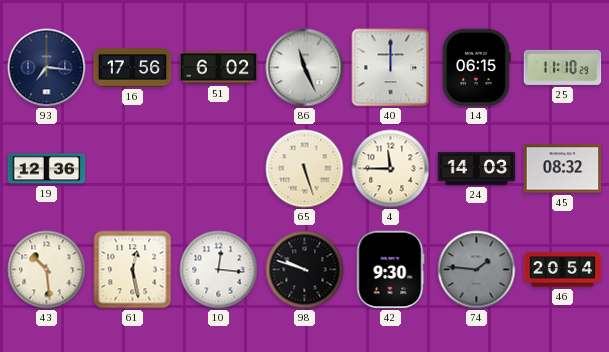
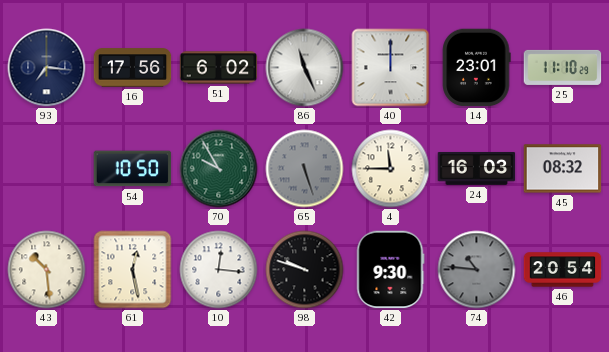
14: 06:15 -> 23:01 (477, 68)
19: 12:36 -> none (47, 169)
54: none -> 10:50 (133, 169)
70: none -> 9:55 (219, 169)
65 dial: cream -> grey (305, 169)
24: 14:03 -> 16:03 (477, 168)
74: 1:46 -> 10:46 (477, 270)
